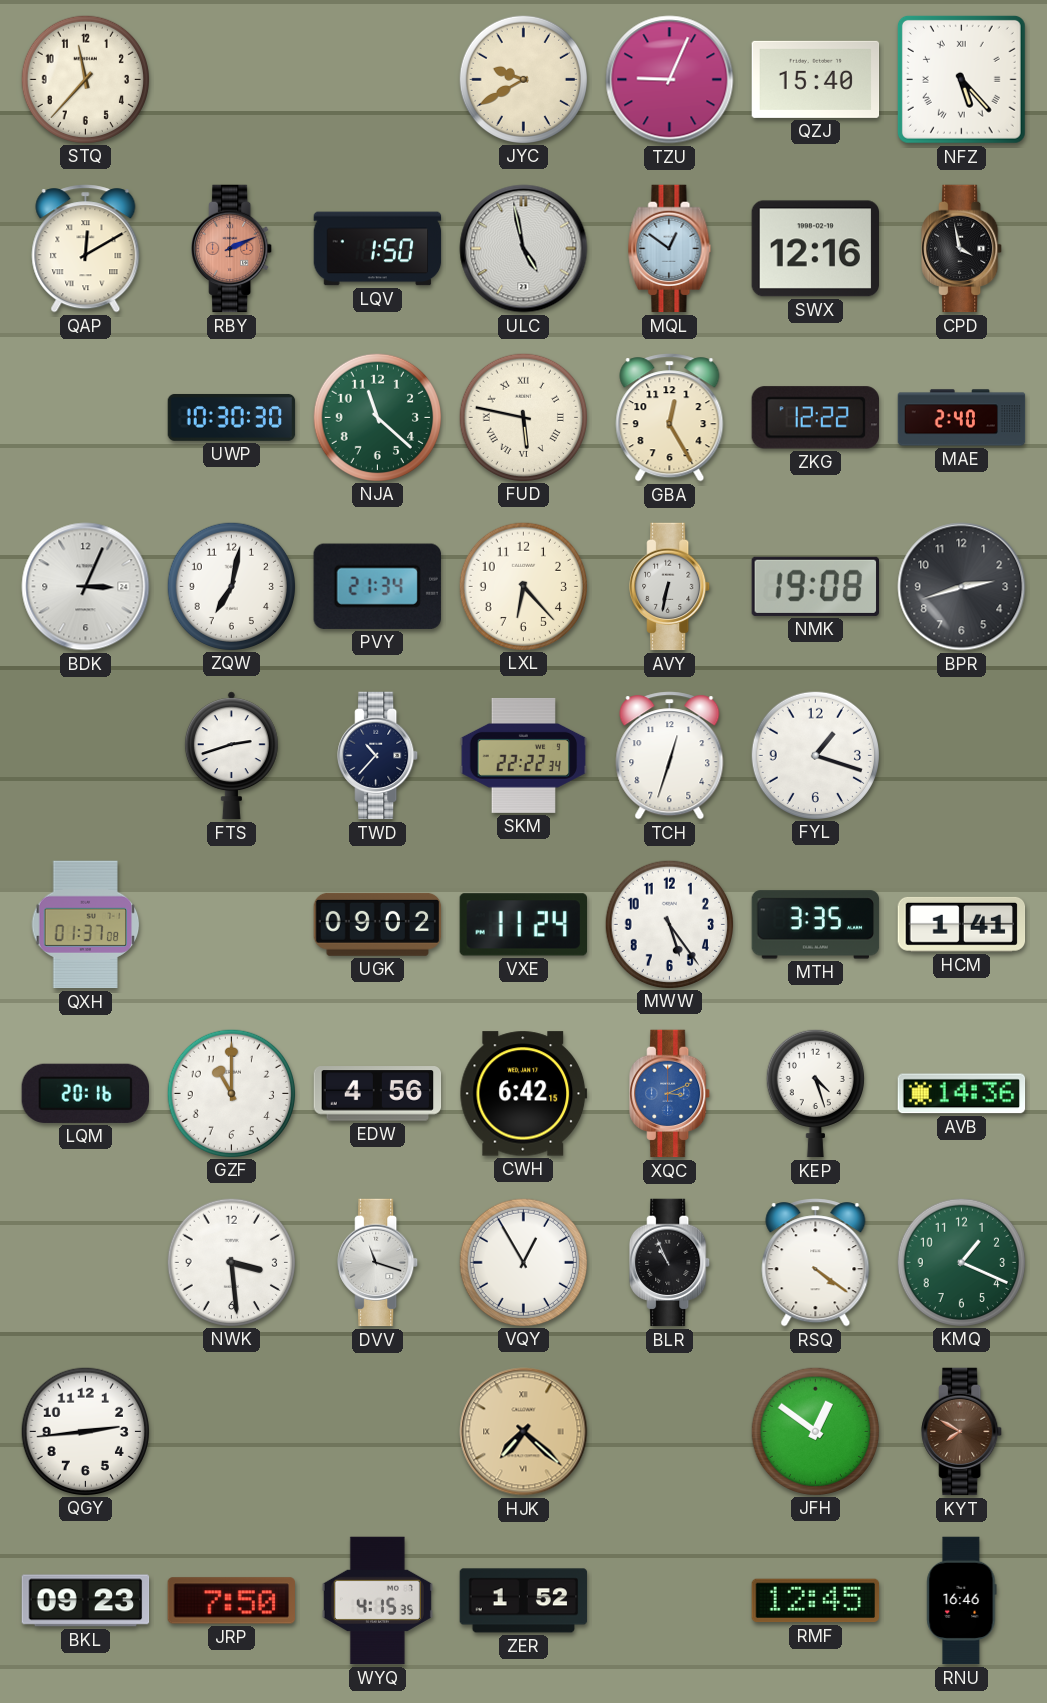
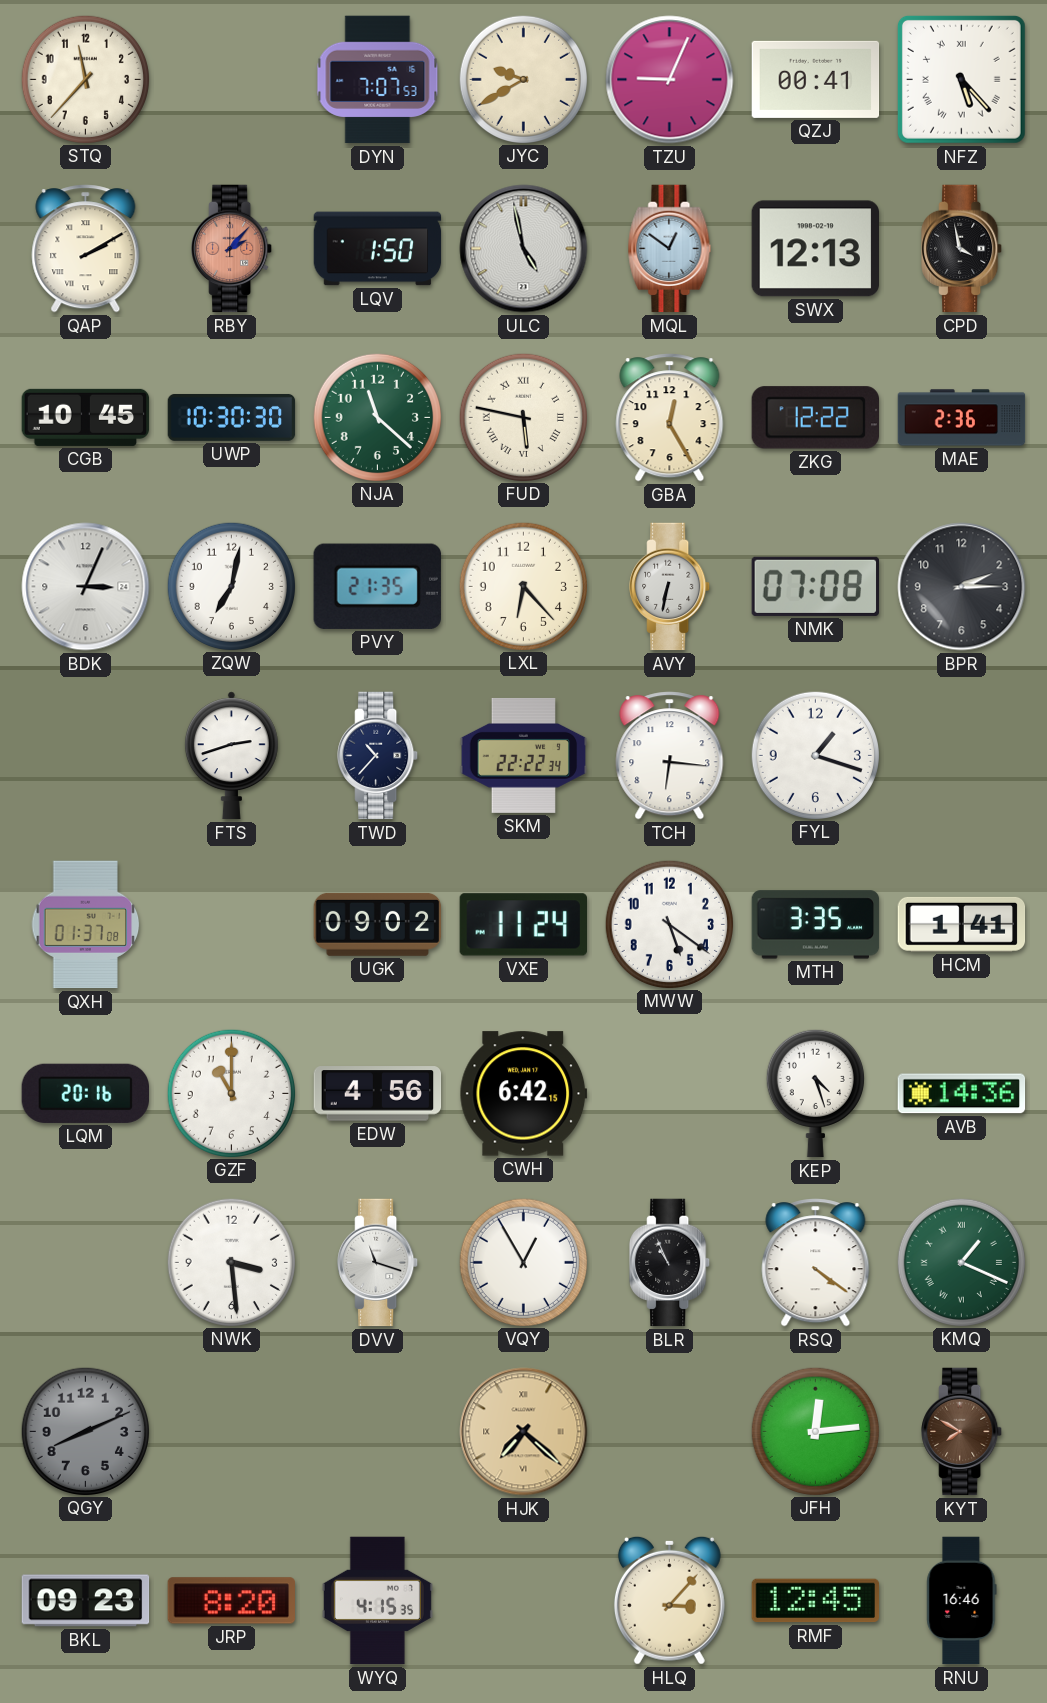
DYN: none -> 7:07 (378, 80)
QZJ: 15:40 -> 00:41 (816, 79)
QAP: 12:10 -> 2:10 (86, 249)
RBY: 2:11 -> 2:07 (232, 249)
SWX: 12:16 -> 12:13 (815, 249)
CGB: none -> 10:45 (86, 417)
MAE: 2:40 -> 2:36 (962, 418)
PVY: 21:34 -> 21:35 (377, 586)
NMK: 19:08 -> 07:08 (815, 586)
BPR: 2:42 -> 2:15 (962, 587)
TCH: 12:33 -> 6:16 (670, 756)
MWW: 5:24 -> 5:21 (669, 924)
XQC: 3:11 -> none (670, 1094)
KMQ numerals: Arabic -> Roman (961, 1262)
QGY: 2:44 -> 8:11 (85, 1431)
QGY dial: white -> grey (85, 1431)
JFH: 12:51 -> 12:14 (815, 1431)
JRP: 7:50 -> 8:20 (231, 1601)
ZER: 1:52 -> none (524, 1601)
HLQ: none -> 3:07 (669, 1600)
